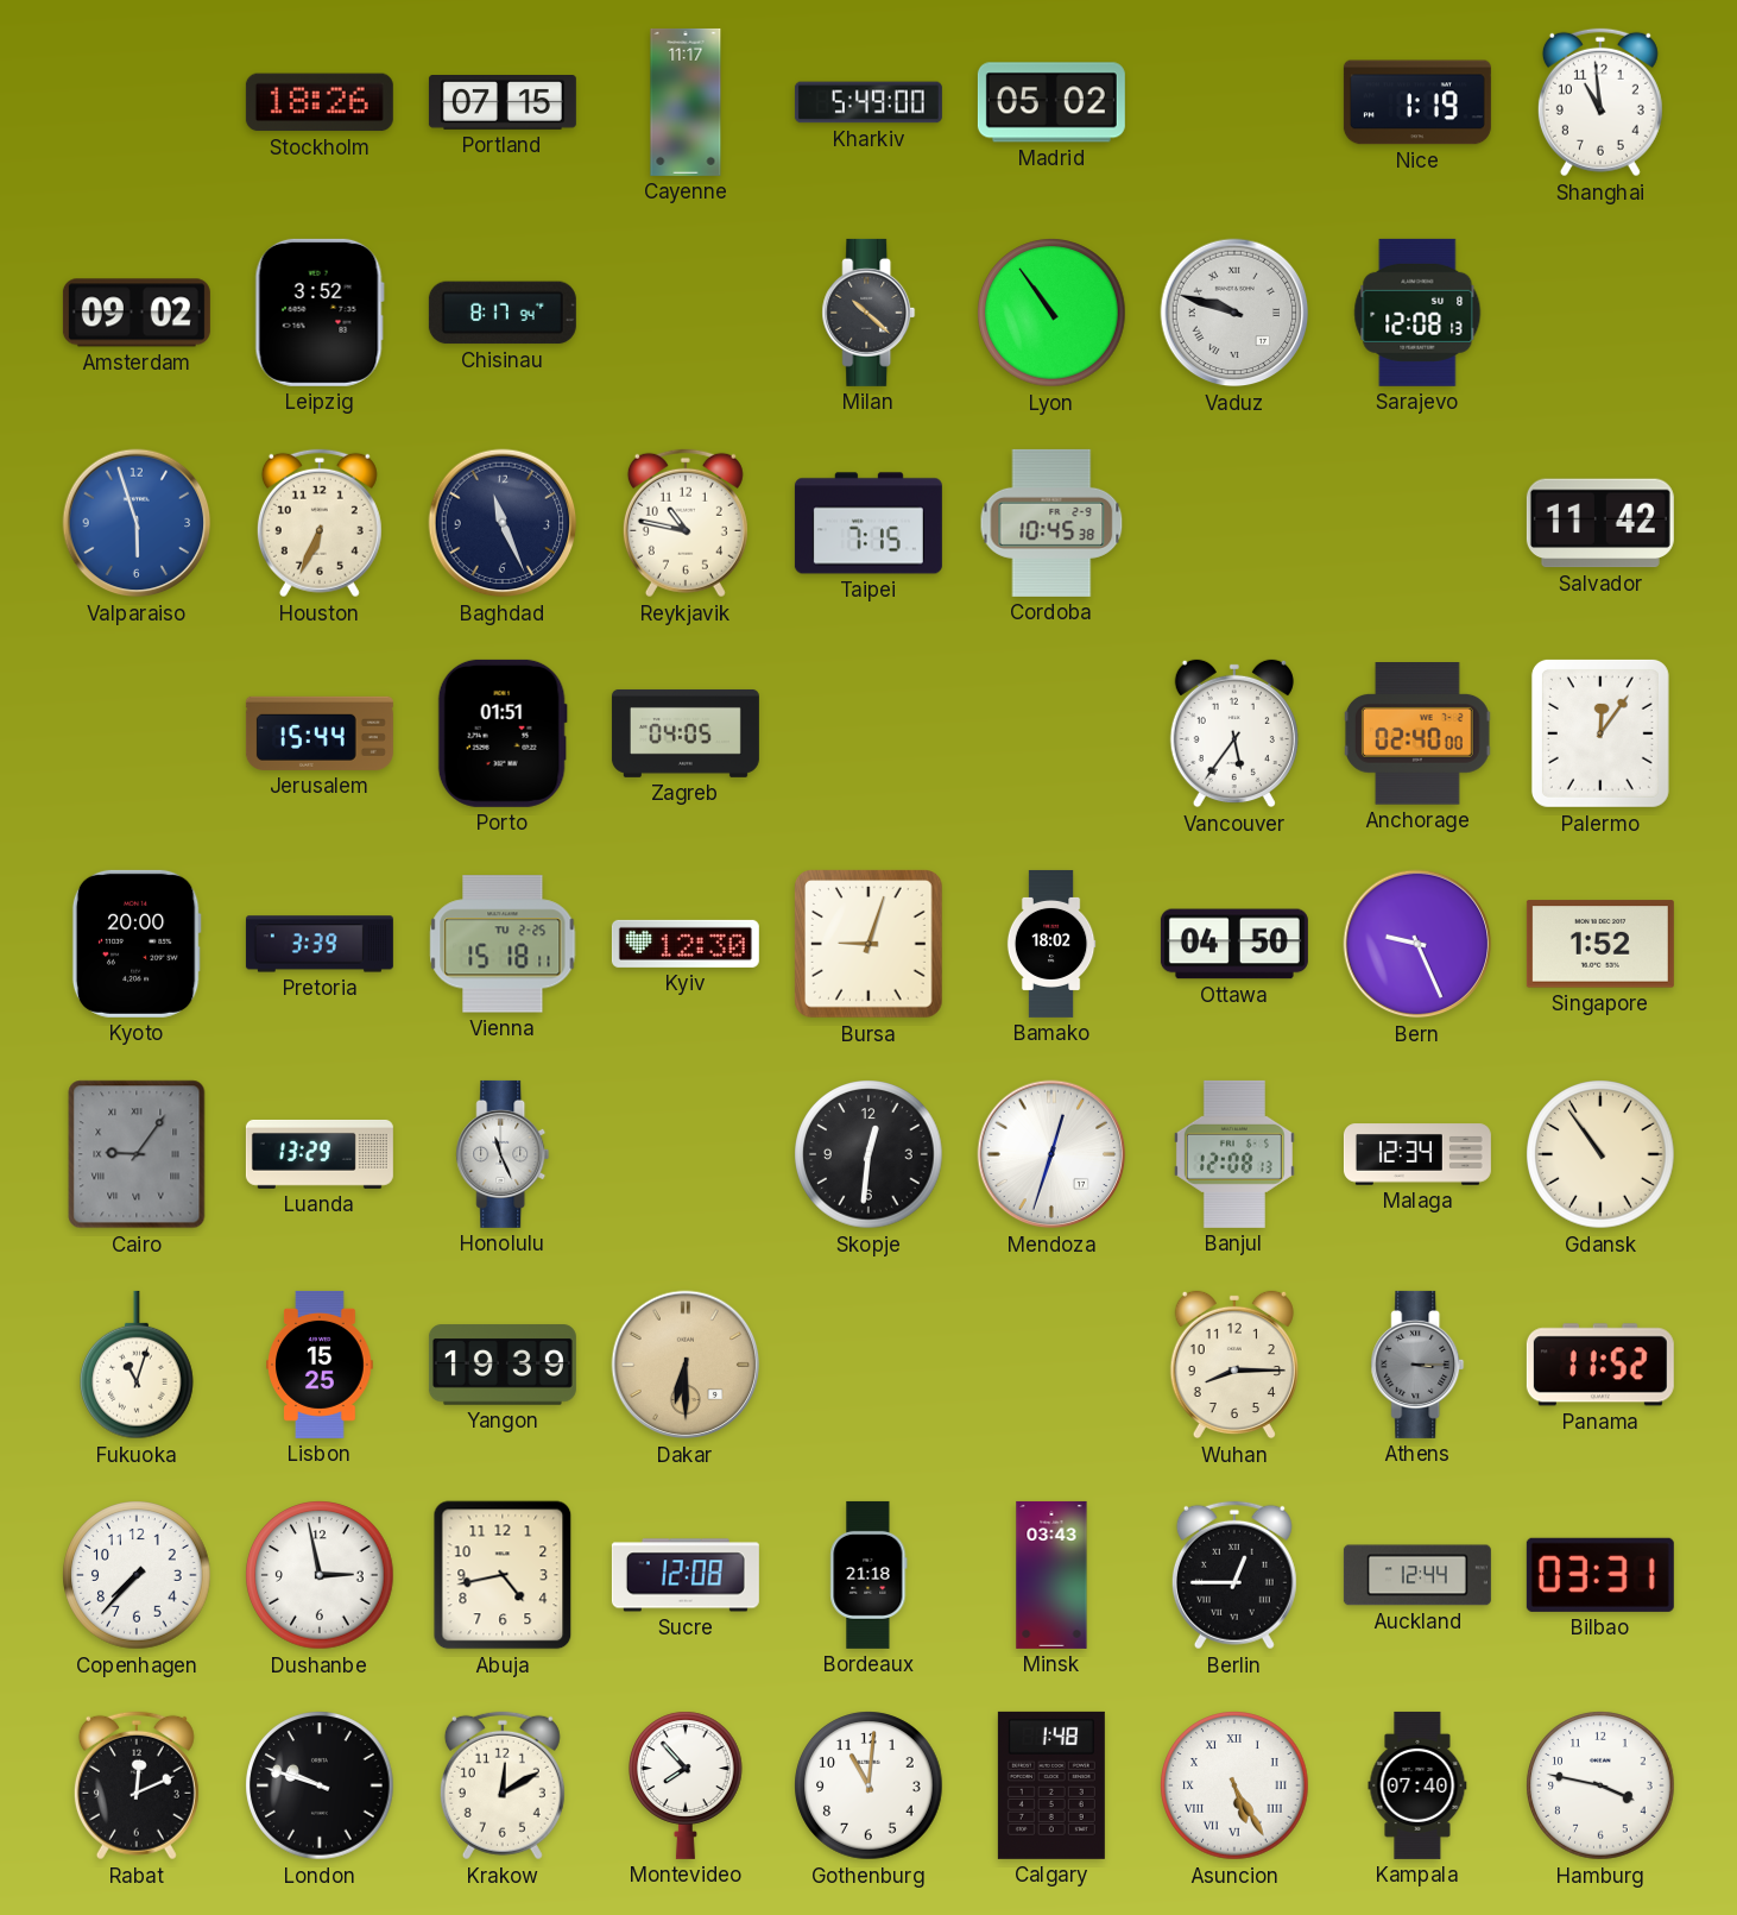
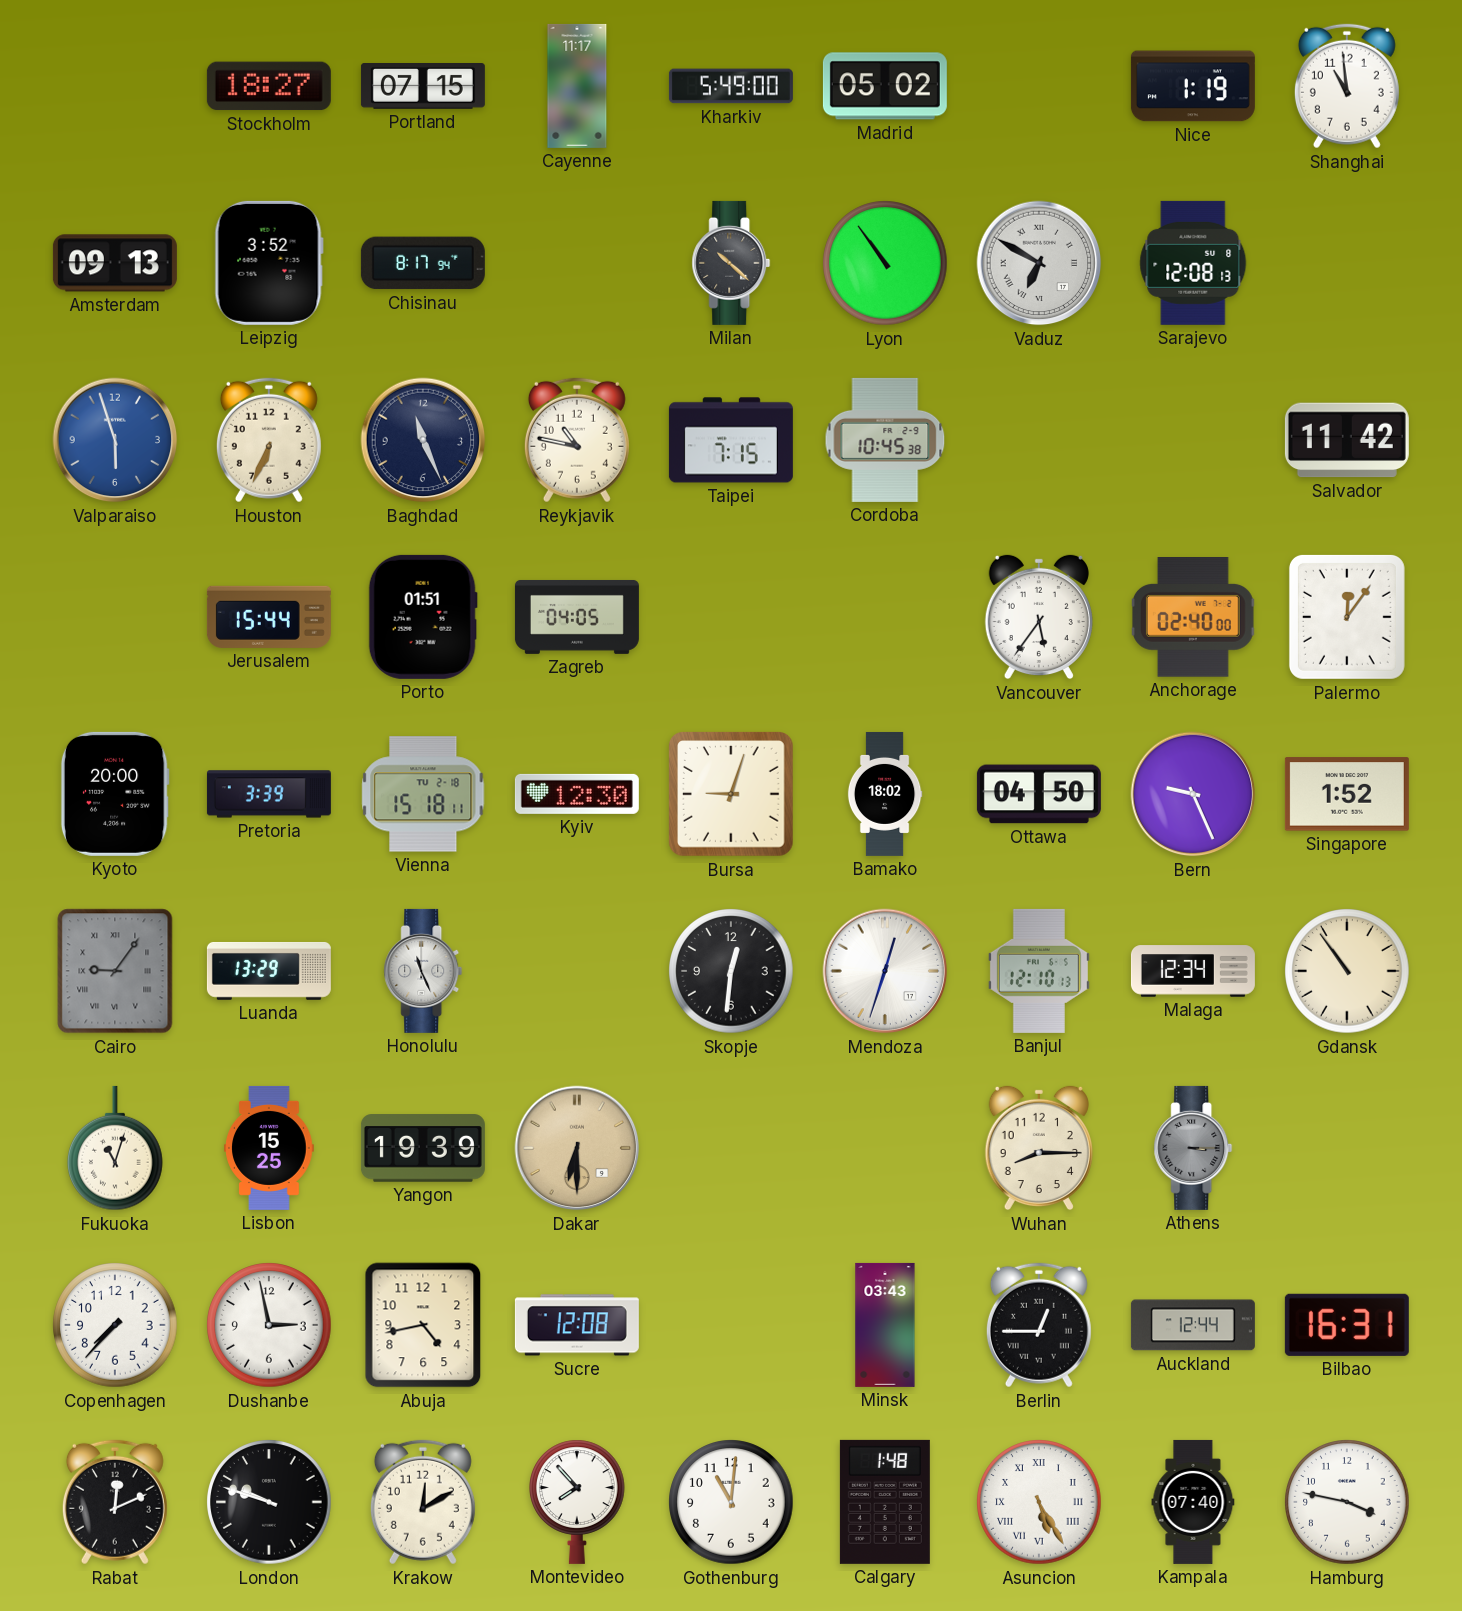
Stockholm: 18:26 -> 18:27 (269, 86)
Amsterdam: 09:02 -> 09:13 (115, 263)
Vaduz: 9:48 -> 6:50 (1039, 263)
Vienna date: TU 2-25 -> TU 2-18 (423, 794)
Banjul: 12:08 -> 12:10 (1039, 971)
Panama: 11:52 -> none (1600, 1365)
Bordeaux: 21:18 -> none (868, 1575)
Bilbao: 03:31 -> 16:31 (1347, 1325)
